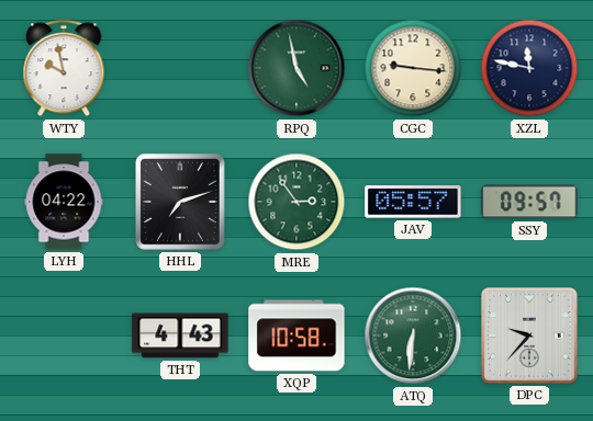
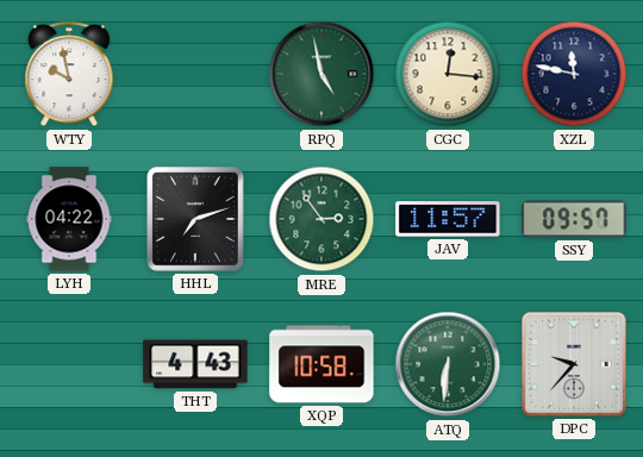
CGC: 9:16 -> 12:16 (448, 74)
JAV: 05:57 -> 11:57 (448, 219)
